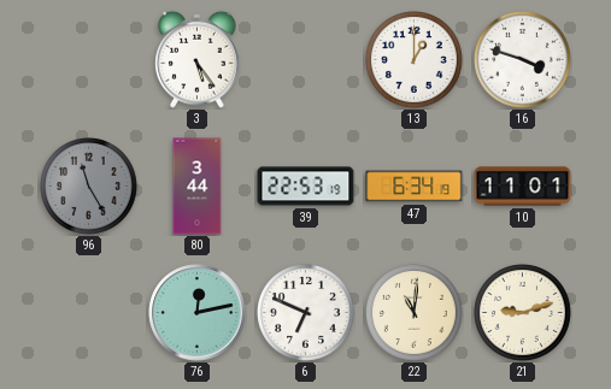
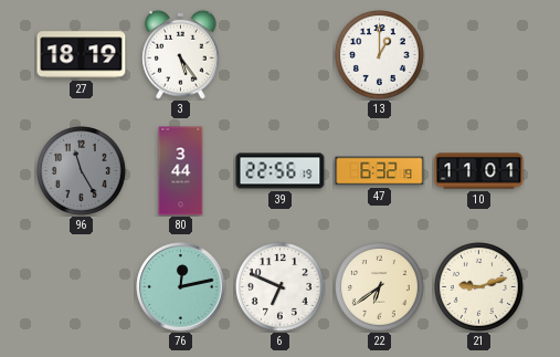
27: none -> 18:19 (82, 55)
16: 3:48 -> none (523, 60)
39: 22:53 -> 22:56 (281, 171)
47: 6:34 -> 6:32 (380, 171)
22: 11:01 -> 6:39 (380, 287)
